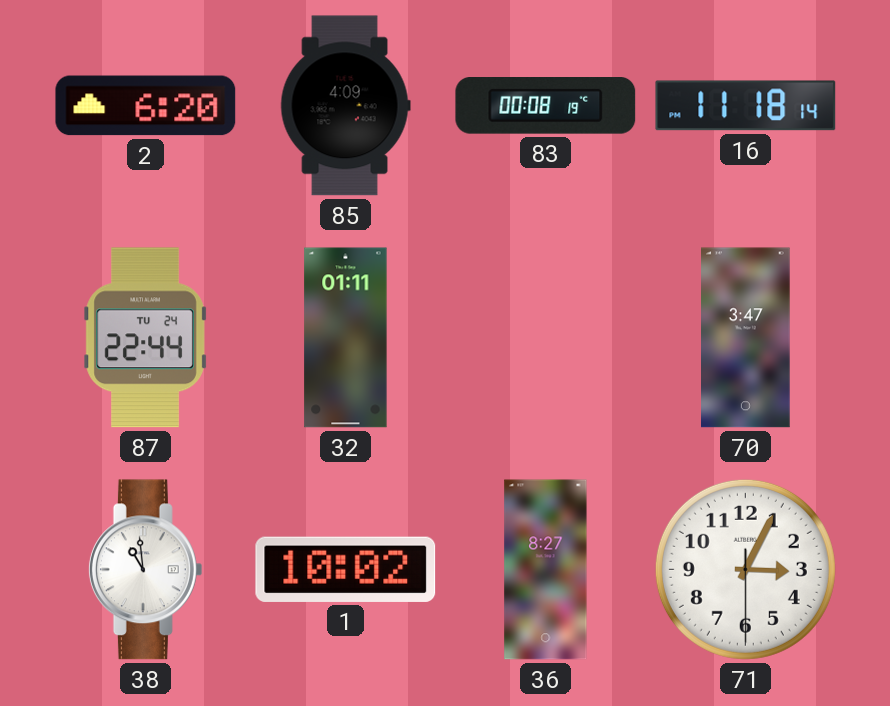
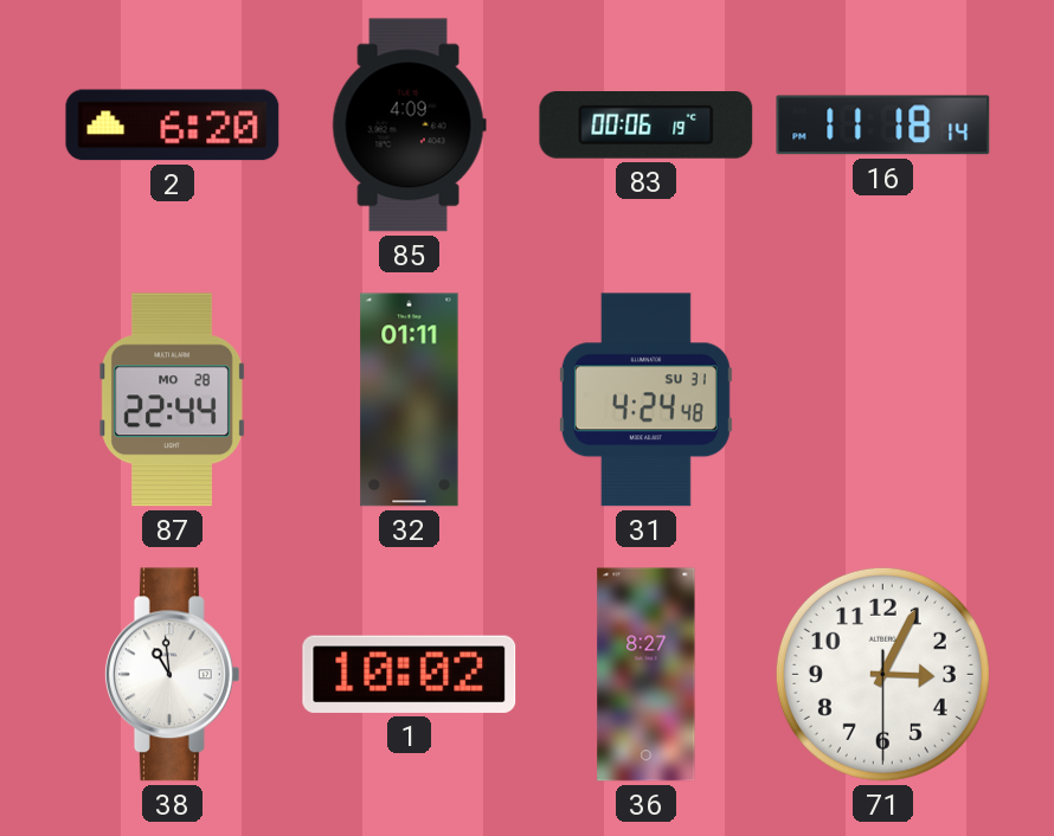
83: 00:08 -> 00:06 (647, 126)
87 date: TU 24 -> MO 28 (172, 400)
31: none -> 4:24 (645, 400)
70: 3:47 -> none (746, 338)
